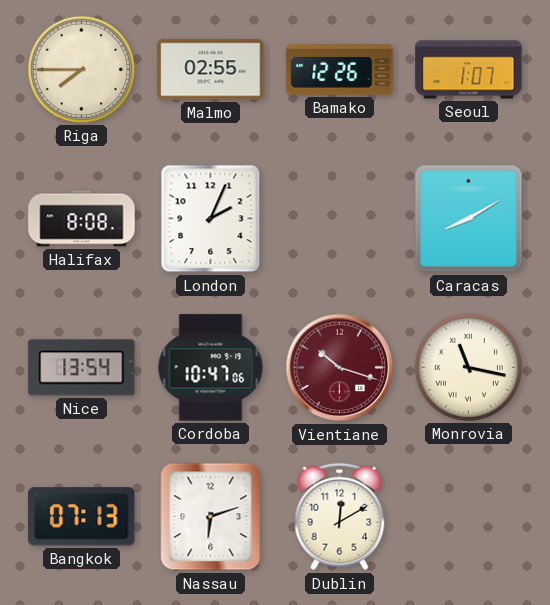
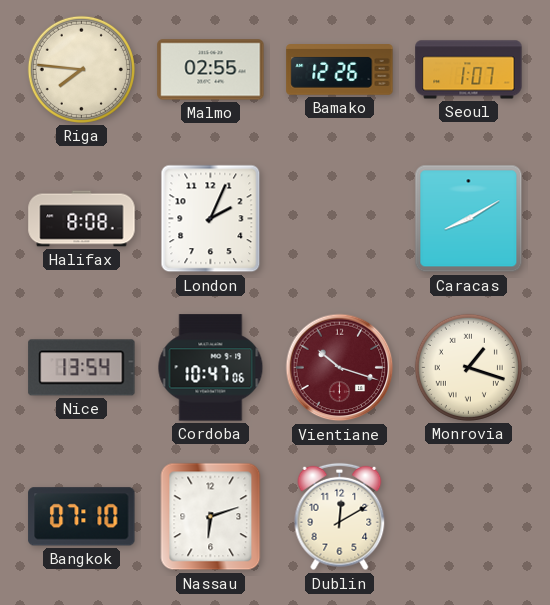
Riga: 7:45 -> 7:46 (81, 69)
Monrovia: 11:17 -> 1:18 (468, 367)
Bangkok: 07:13 -> 07:10 (82, 517)
